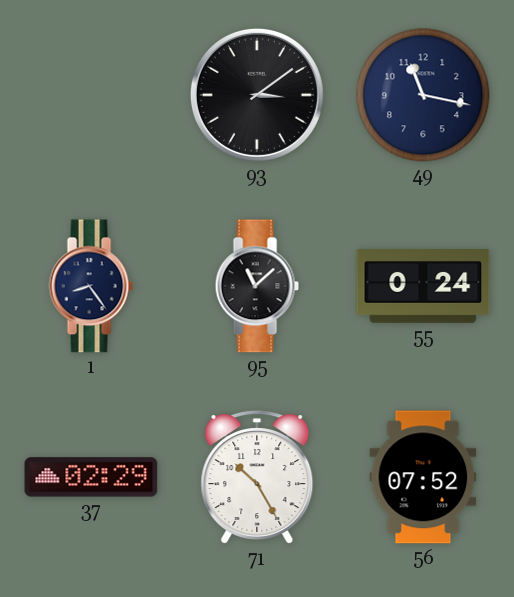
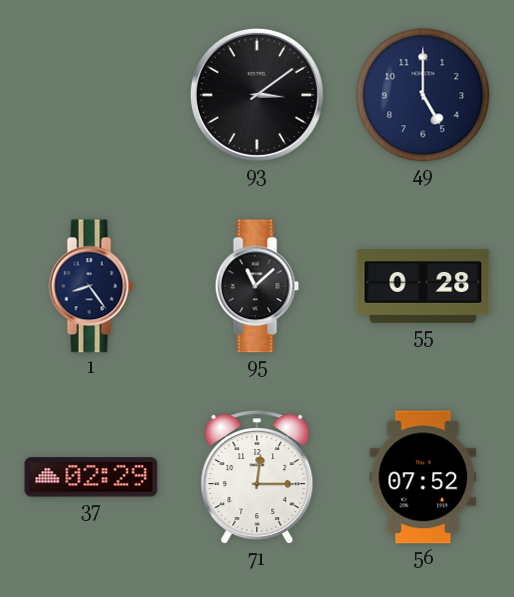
49: 11:17 -> 5:00 (423, 95)
55: 0:24 -> 0:28 (423, 287)
71: 10:25 -> 12:15 (257, 478)
